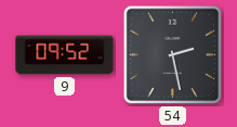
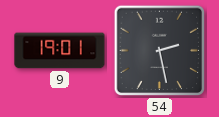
9: 09:52 -> 19:01 (60, 51)
